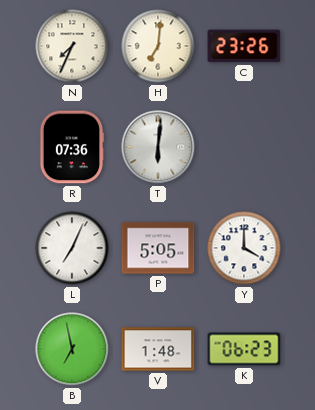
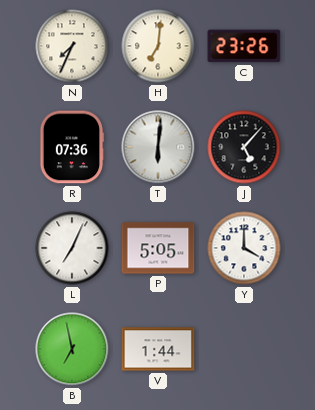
J: none -> 5:07 (244, 147)
V: 1:48 -> 1:44 (158, 349)
K: 06:23 -> none (244, 349)
